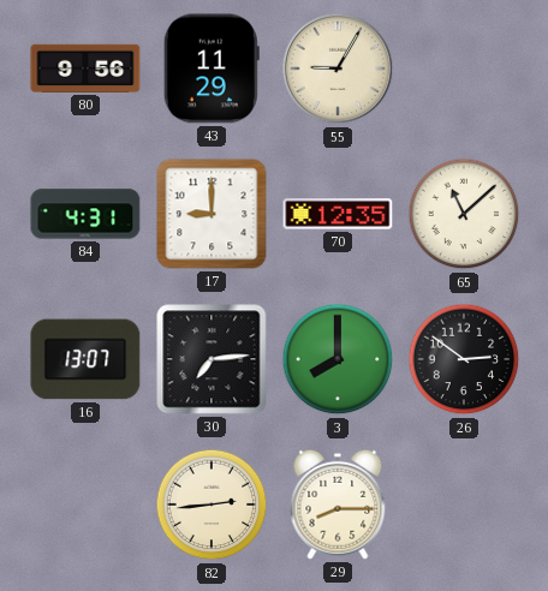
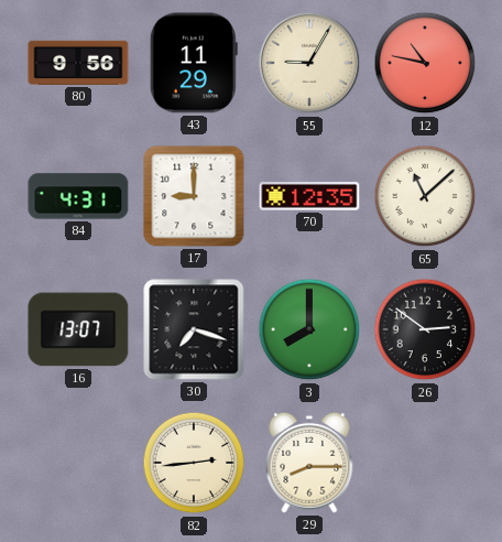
12: none -> 10:47 (425, 63)
30: 7:14 -> 7:18 (194, 329)
